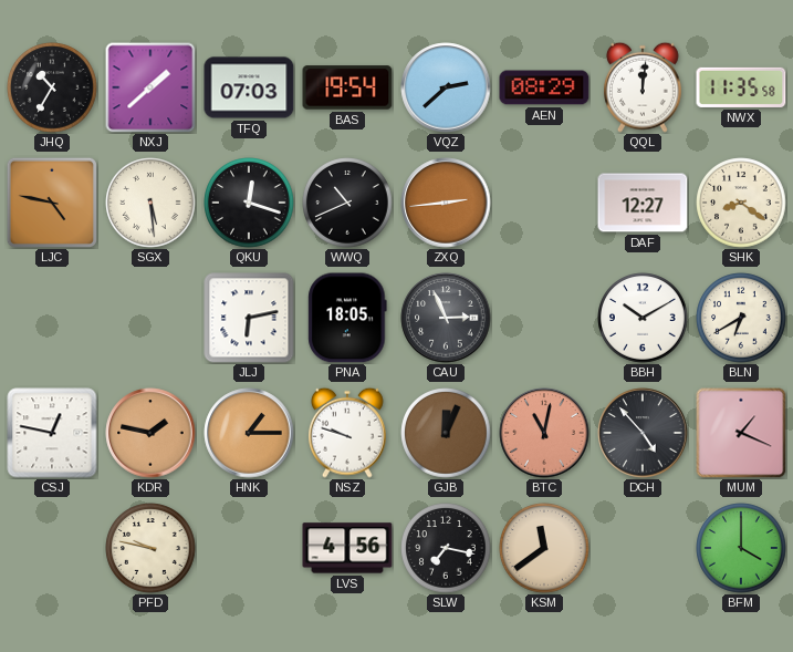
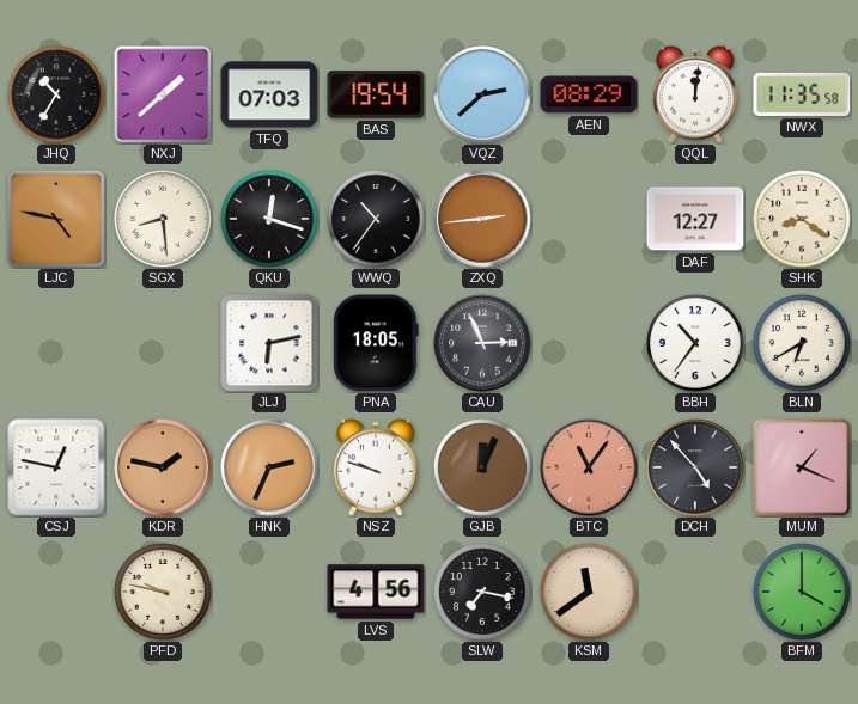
SGX: 5:29 -> 8:29 (163, 219)
WWQ: 10:41 -> 10:36 (376, 219)
BBH: 10:10 -> 10:36 (695, 343)
HNK: 1:15 -> 2:34 (269, 467)
BTC: 11:02 -> 11:06 (589, 467)
